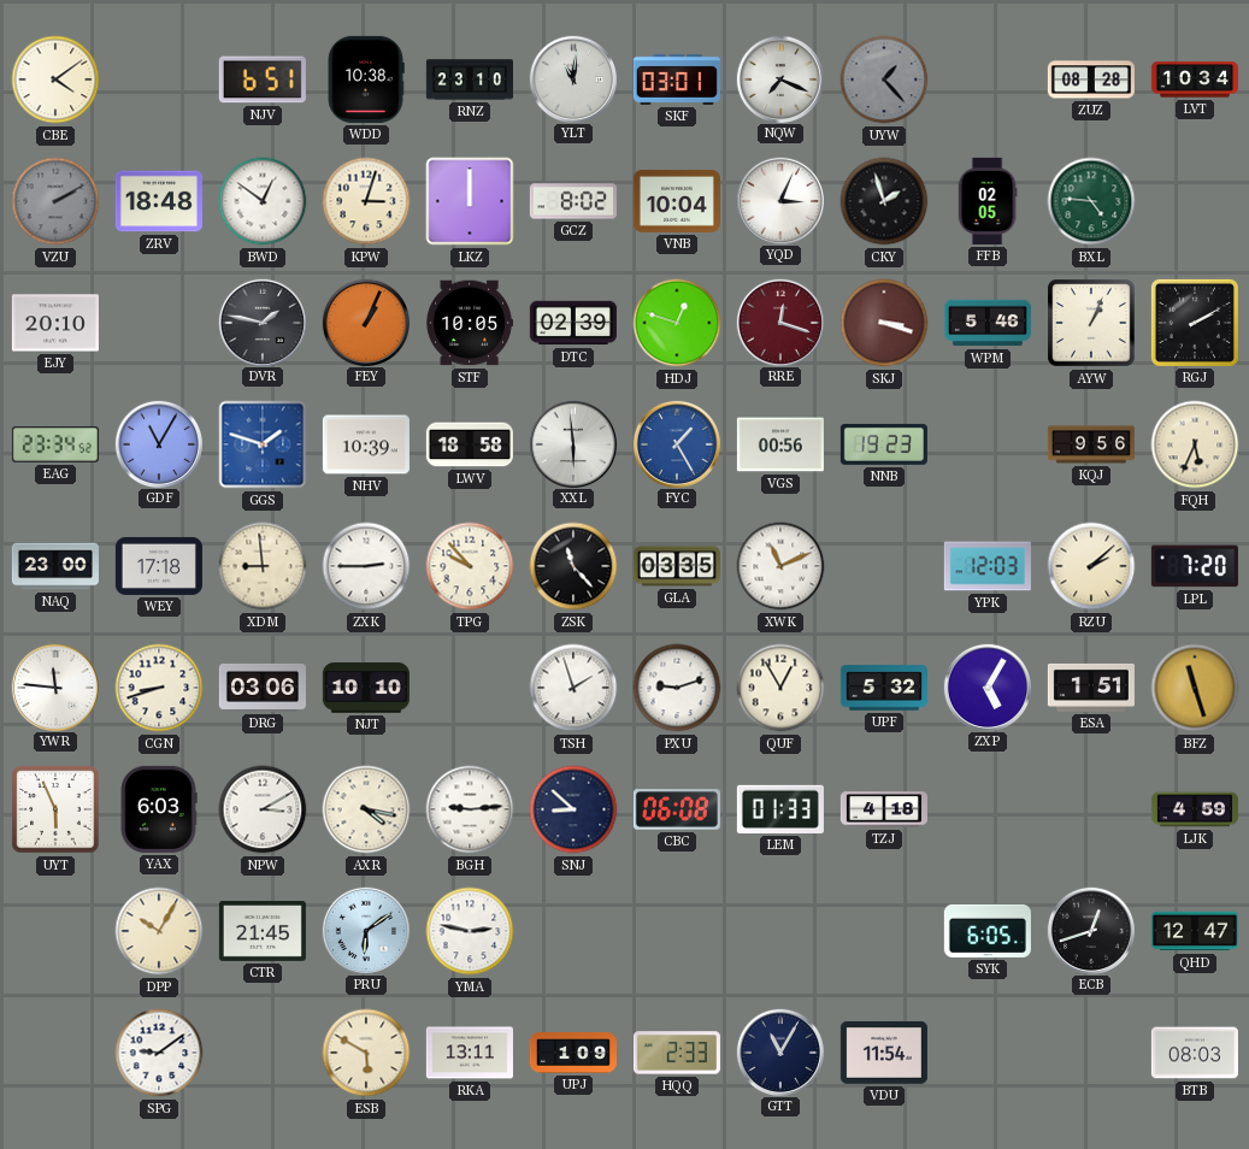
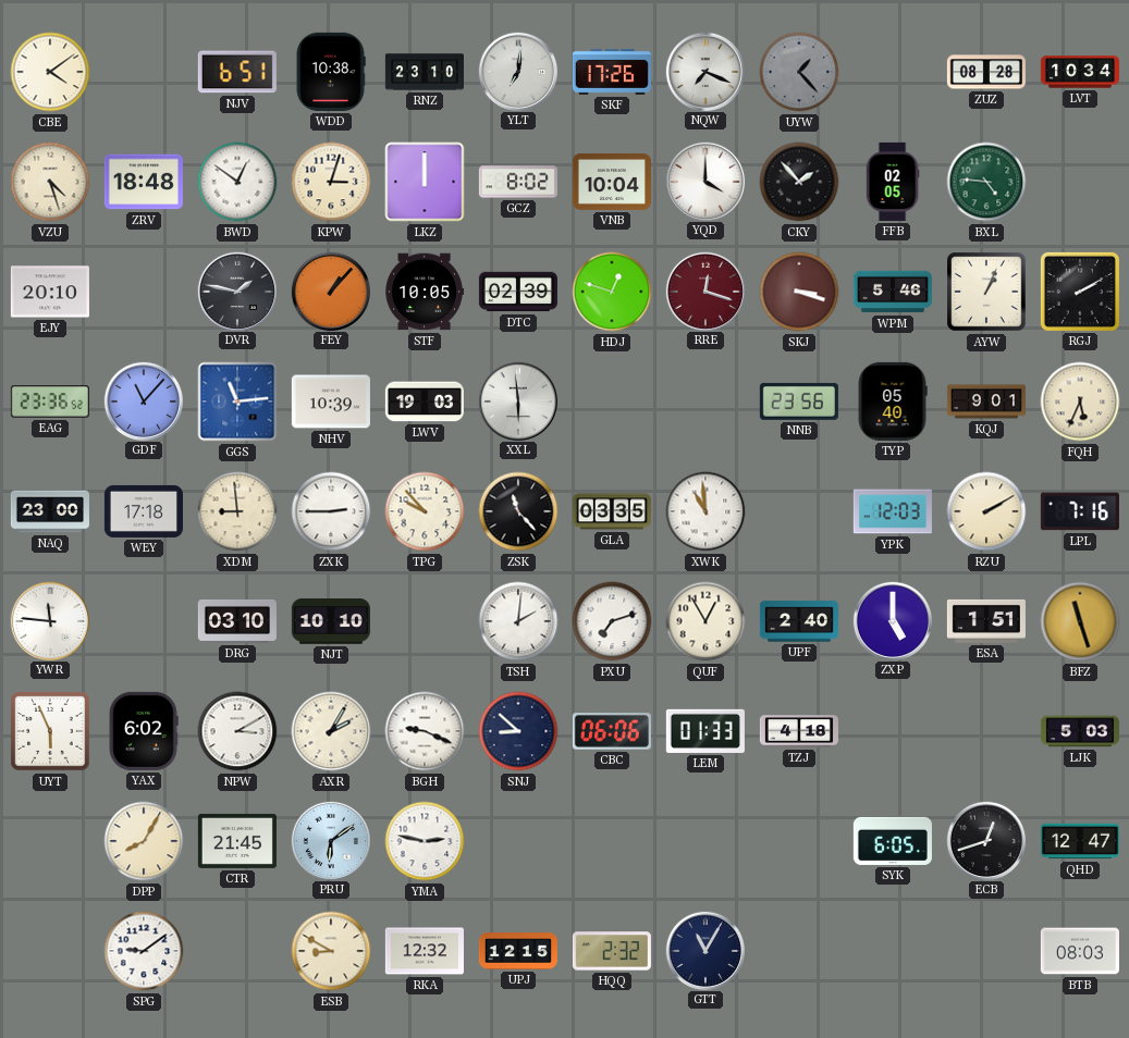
YLT: 11:01 -> 7:01 (517, 71)
SKF: 03:01 -> 17:26 (612, 72)
VZU: 2:10 -> 4:27 (50, 182)
VZU dial: grey -> cream (50, 182)
YQD: 3:04 -> 4:00 (704, 181)
CKY: 1:57 -> 1:53 (799, 182)
FEY: 1:04 -> 1:07 (330, 291)
EAG: 23:34 -> 23:36 (50, 401)
GDF: 11:05 -> 11:07 (143, 400)
GGS: 1:48 -> 11:14 (237, 401)
LWV: 18:58 -> 19:03 (425, 401)
FYC: 1:25 -> none (676, 443)
VGS: 00:56 -> none (780, 444)
NNB: 19:23 -> 23:56 (799, 401)
TYP: none -> 05:40 (893, 401)
KQJ: 9:56 -> 9:01 (986, 401)
XWK: 11:11 -> 10:59 (705, 511)
RZU: 2:08 -> 2:10 (986, 511)
LPL: 7:20 -> 7:16 (1080, 511)
CGN: 8:42 -> none (159, 688)
DRG: 03:06 -> 03:10 (237, 621)
TSH: 1:57 -> 2:01 (518, 621)
PXU: 9:12 -> 7:12 (612, 621)
UPF: 5:32 -> 2:40 (799, 621)
ZXP: 5:05 -> 5:00 (892, 620)
YAX: 6:03 -> 6:02 (144, 731)
AXR: 4:17 -> 2:05 (331, 731)
BGH: 9:14 -> 9:19 (425, 731)
CBC: 06:08 -> 06:06 (612, 731)
LJK: 4:59 -> 5:03 (1080, 731)
DPP: 10:05 -> 8:05 (144, 841)
ESB: 5:50 -> 8:50 (331, 951)
RKA: 13:11 -> 12:32 (425, 951)
UPJ: 1:09 -> 12:15 (518, 951)
HQQ: 2:33 -> 2:32 (612, 951)
VDU: 11:54 -> none (884, 1053)
